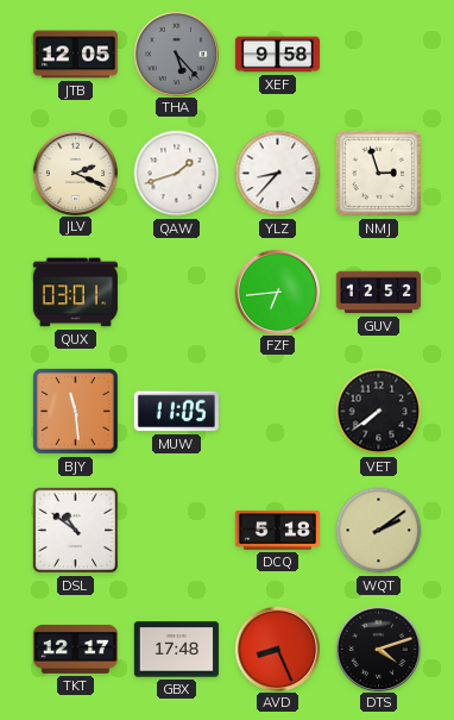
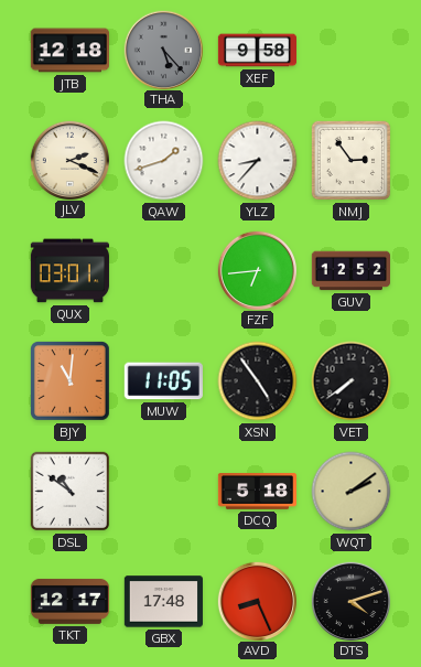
JTB: 12:05 -> 12:18 (69, 51)
NMJ: 2:57 -> 2:54 (352, 161)
BJY: 11:29 -> 11:01 (69, 380)
XSN: none -> 4:54 (258, 381)
